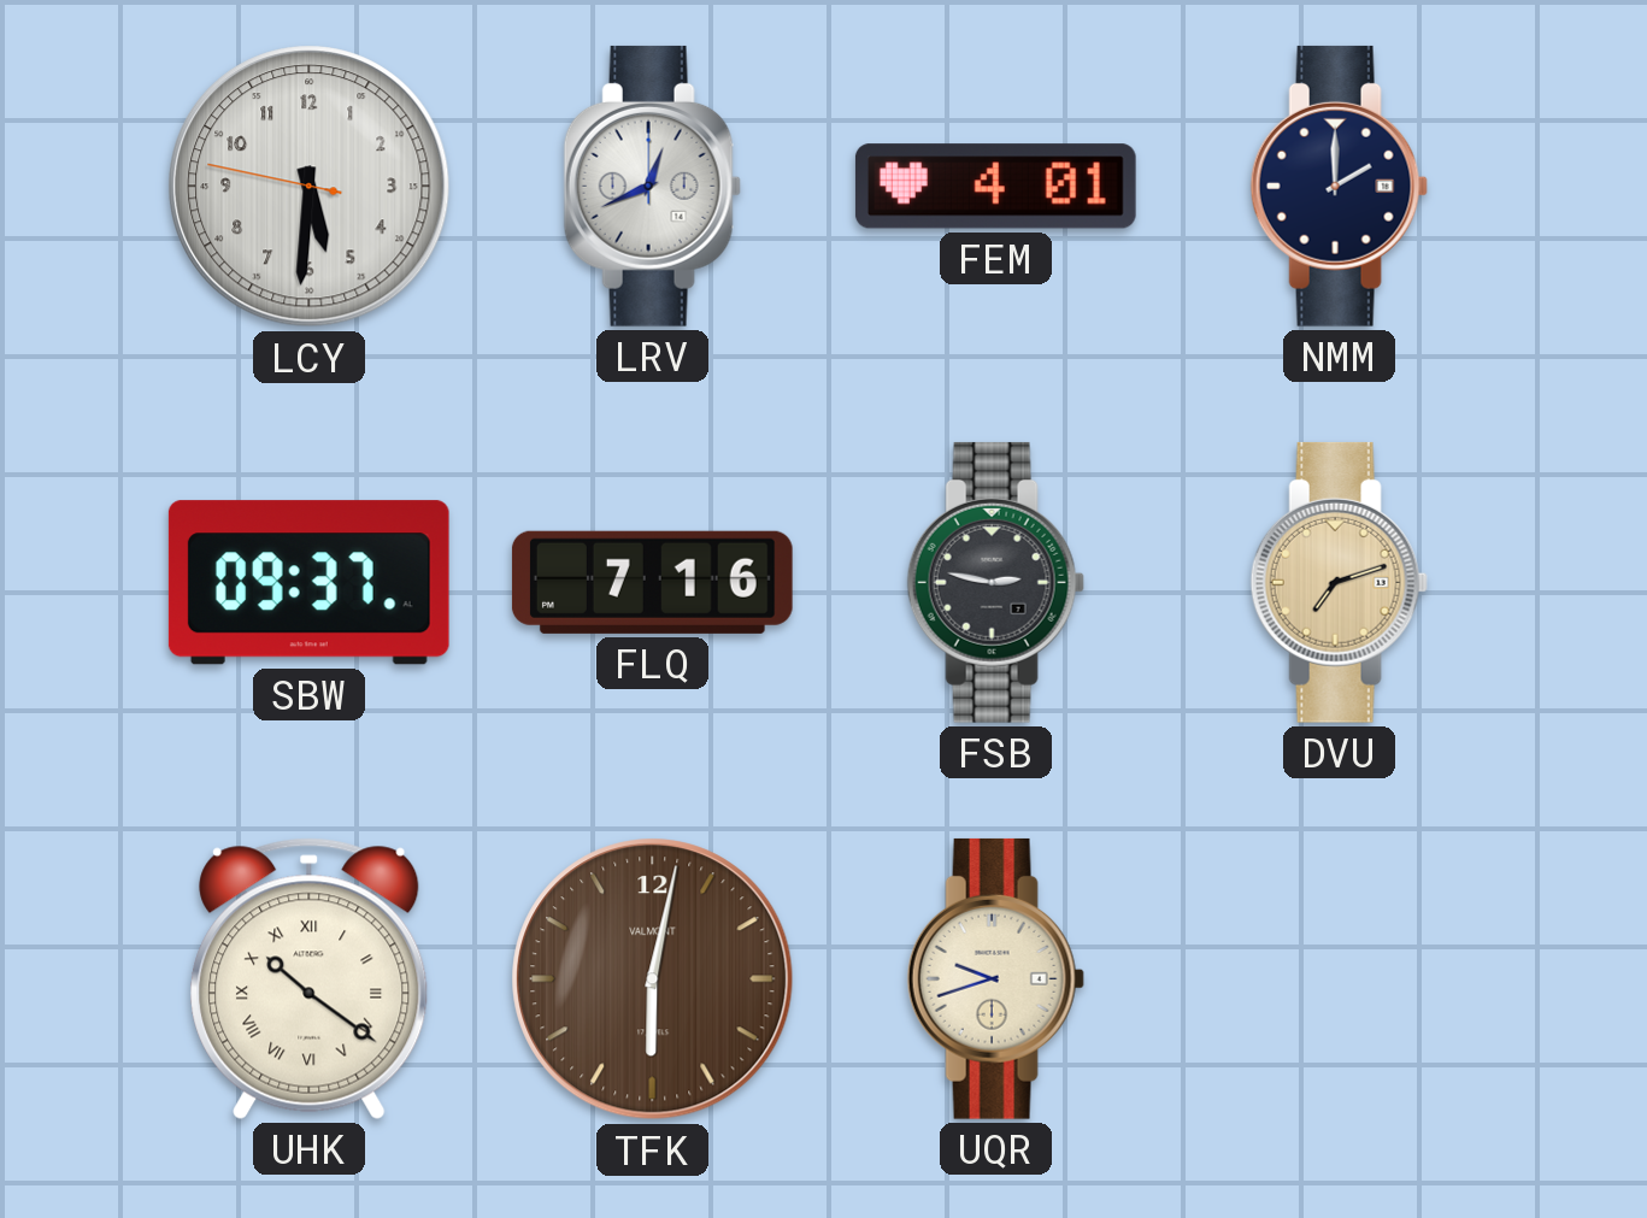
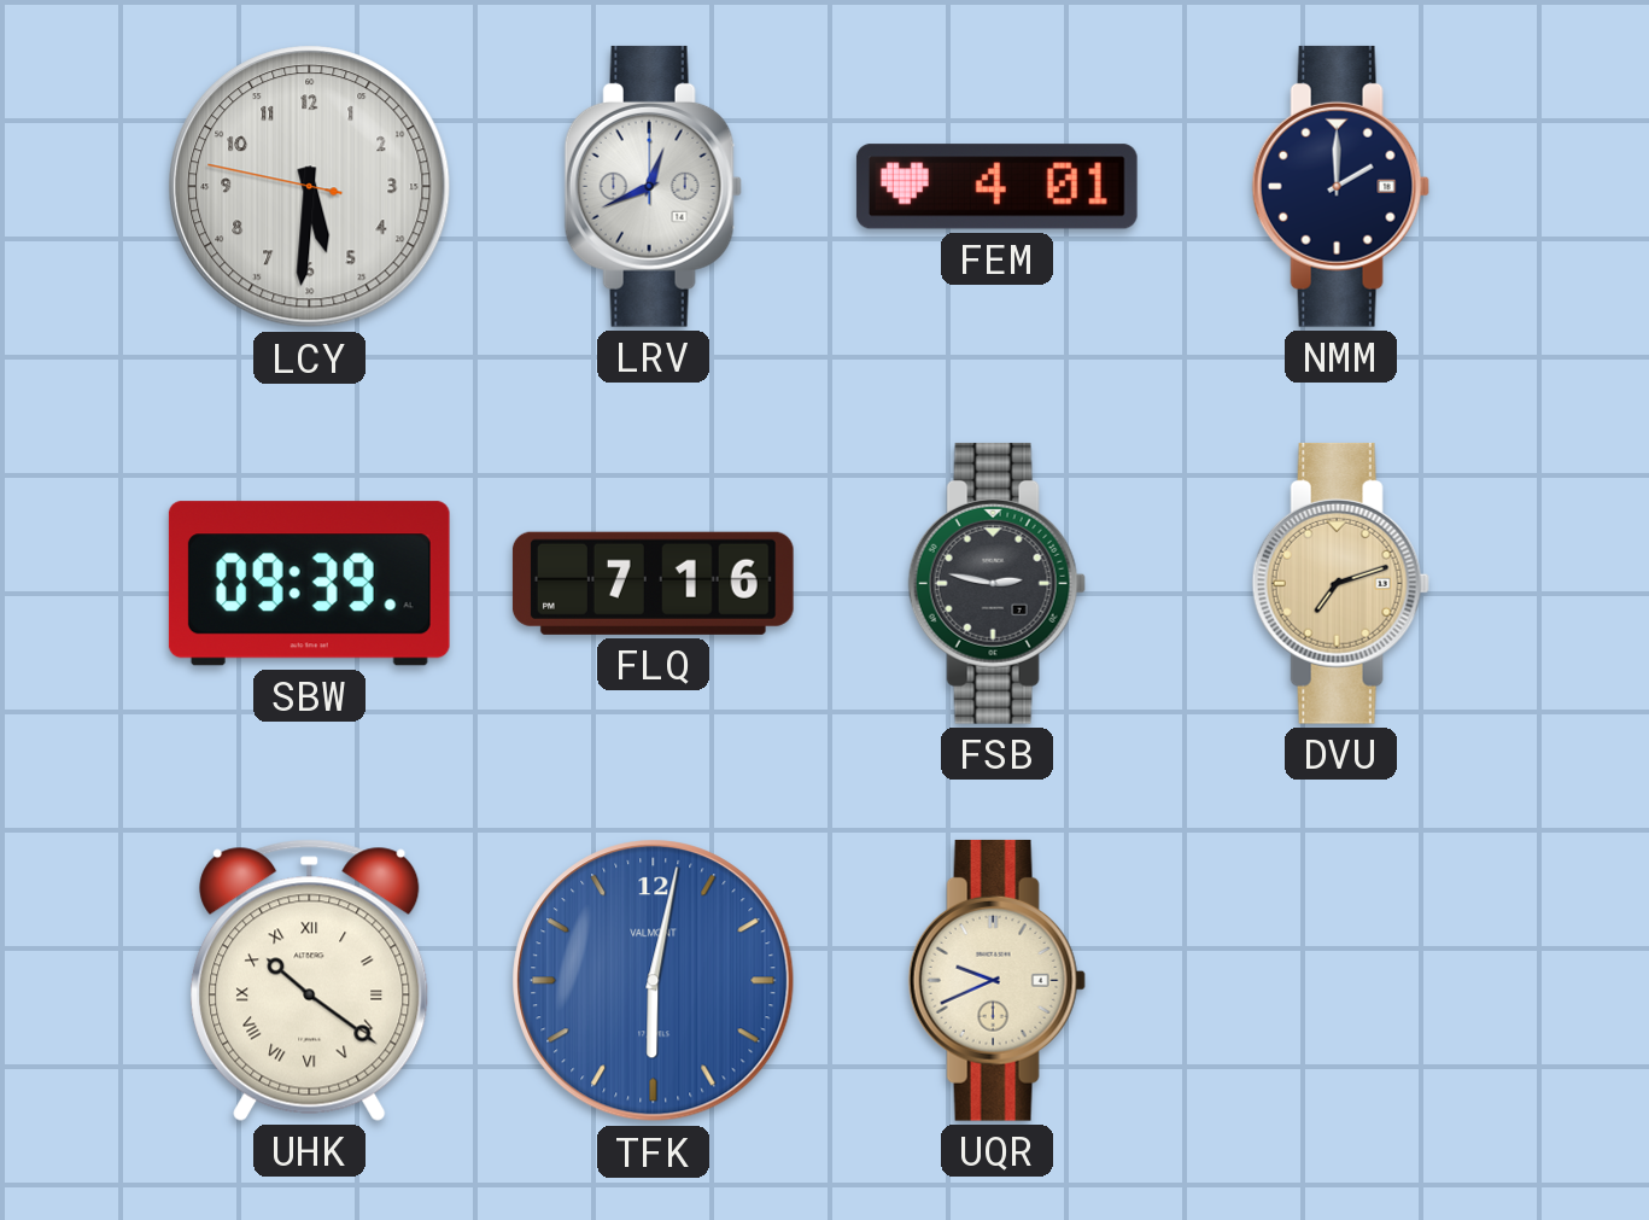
SBW: 09:37 -> 09:39 (309, 584)
TFK dial: brown -> blue (654, 981)
UQR: 9:42 -> 9:41 (996, 980)
